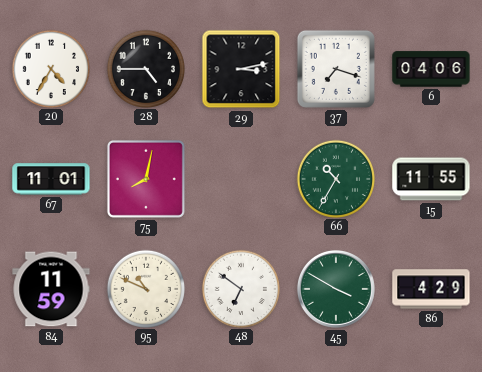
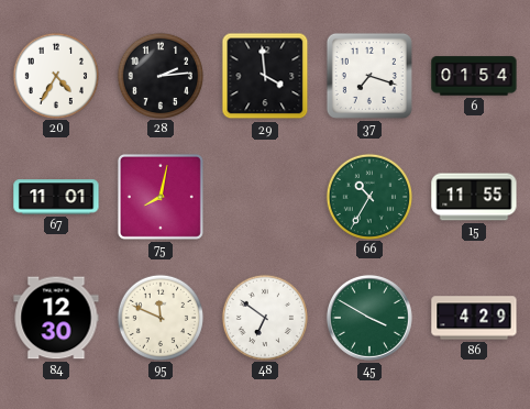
28: 4:45 -> 2:14 (159, 75)
29: 3:13 -> 3:59 (265, 76)
6: 04:06 -> 01:54 (474, 76)
84: 11:59 -> 12:30 (56, 318)
95: 10:49 -> 11:49 (159, 317)
